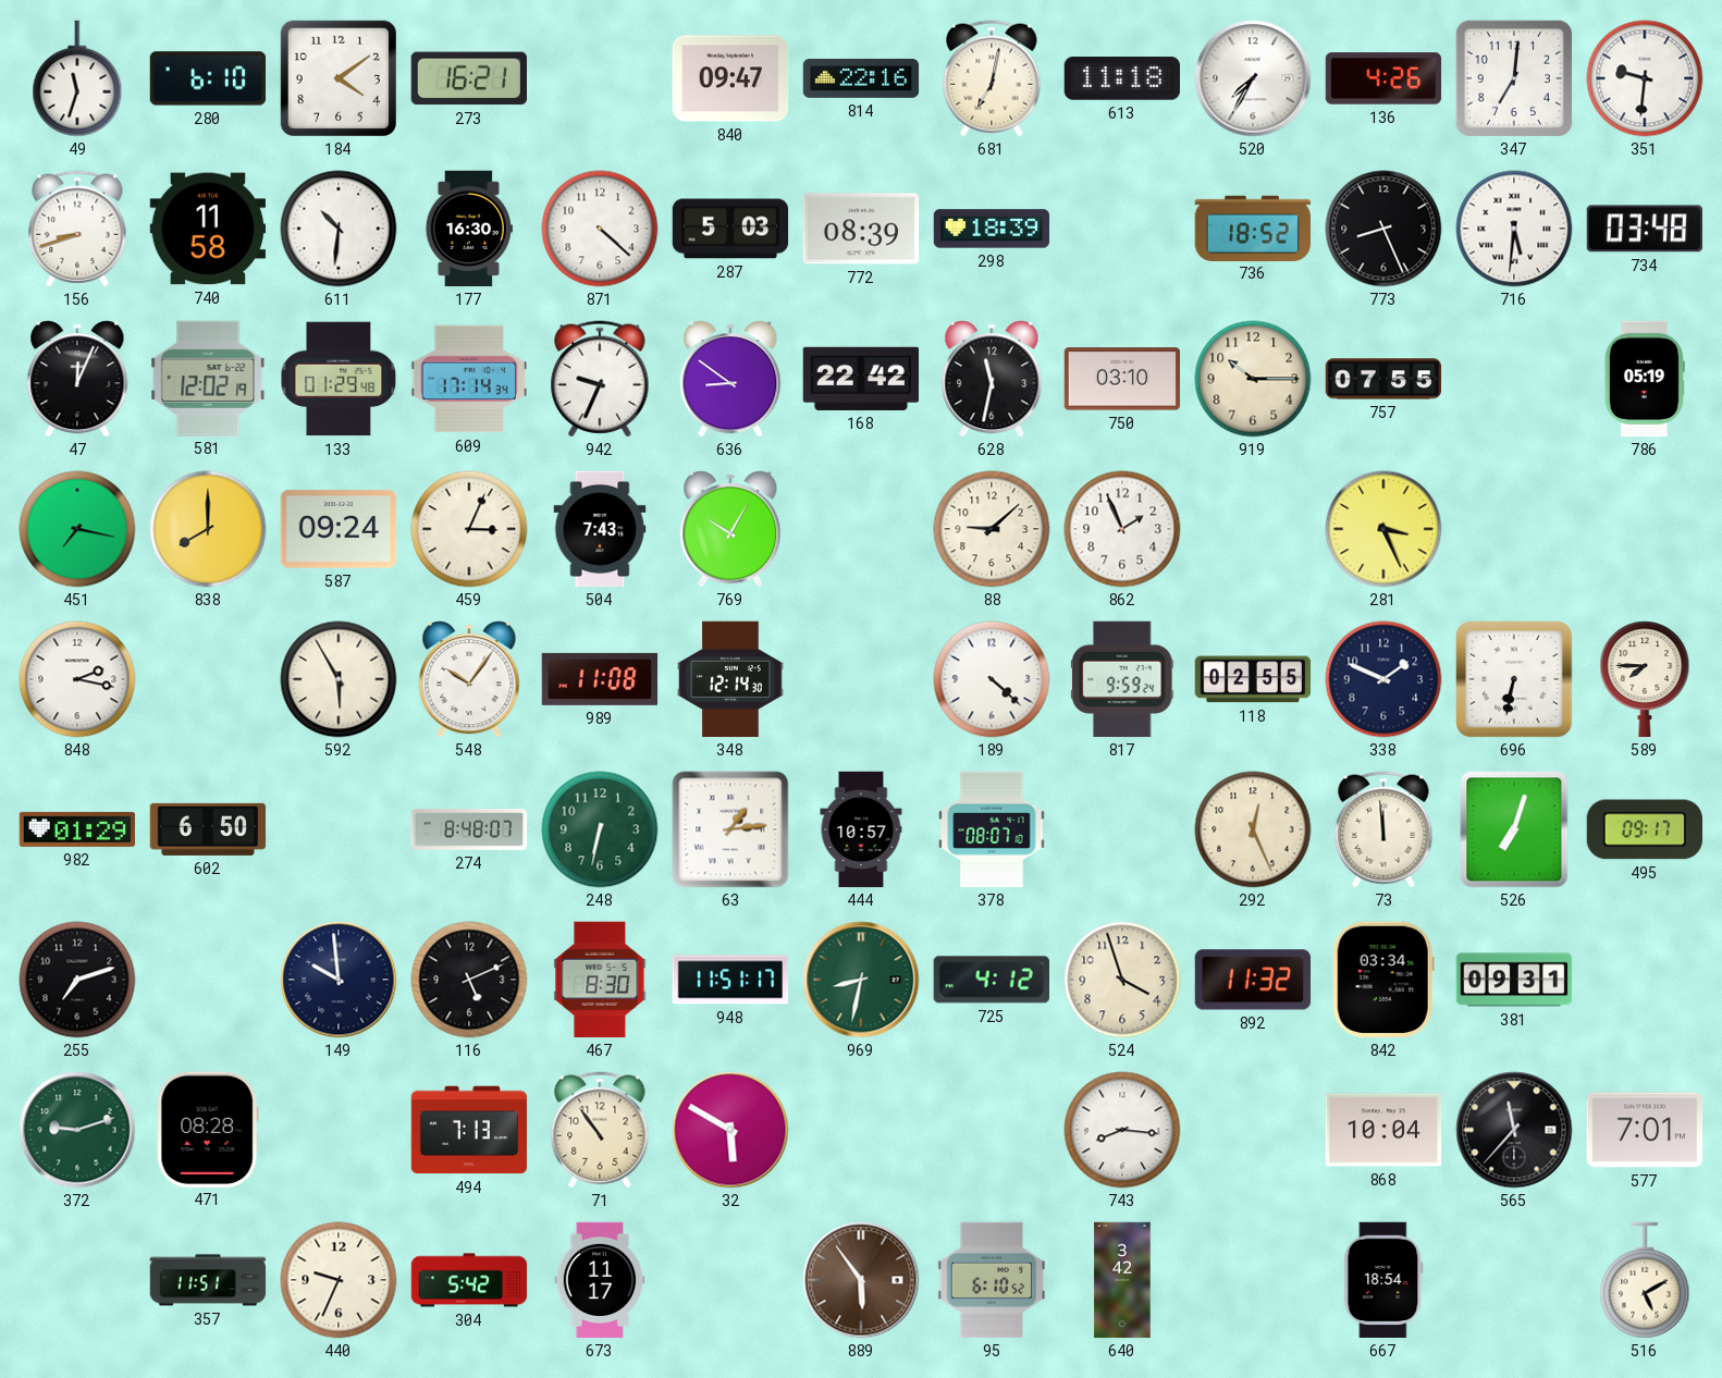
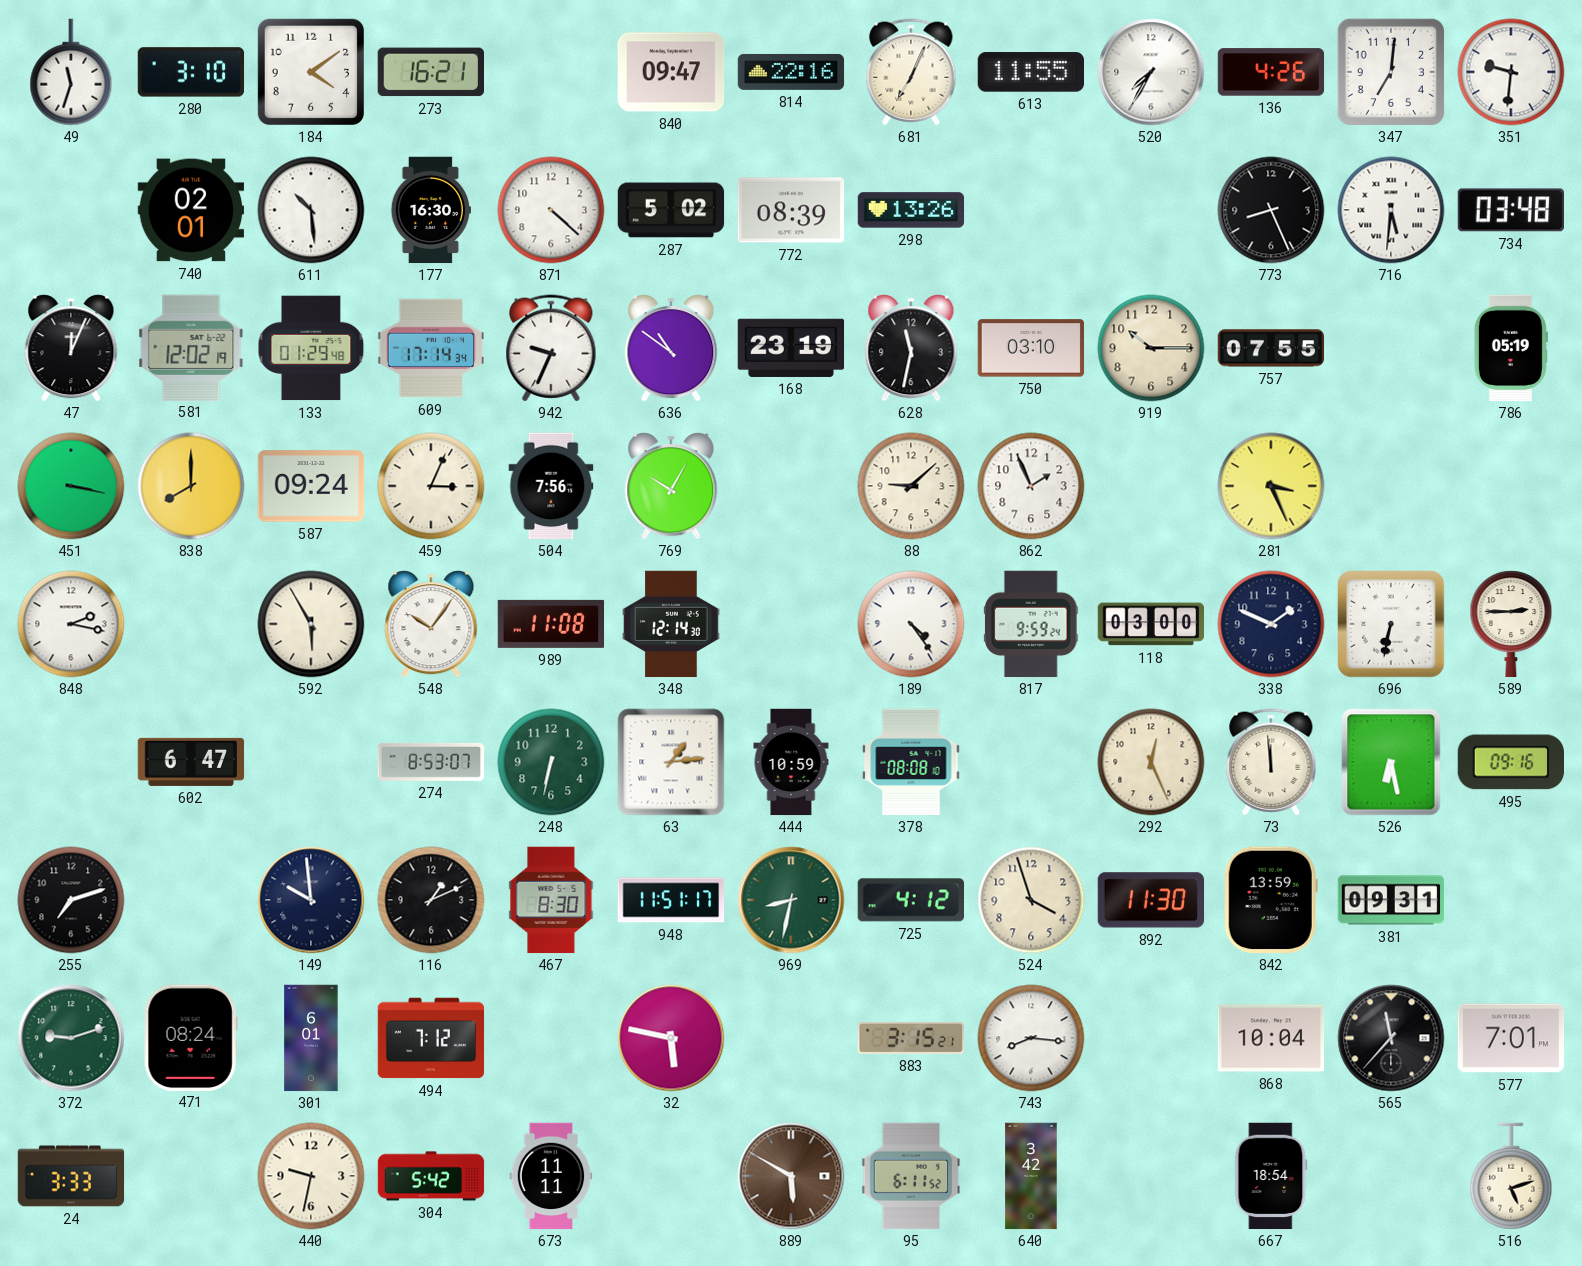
280: 6:10 -> 3:10 (191, 72)
681: 7:02 -> 7:04 (911, 72)
613: 11:18 -> 11:55 (1030, 72)
156: 8:42 -> none (77, 229)
740: 11:58 -> 02:01 (191, 210)
611: 10:31 -> 10:29 (311, 210)
287: 5:03 -> 5:02 (671, 210)
298: 18:39 -> 13:26 (911, 210)
736: 18:52 -> none (1253, 227)
636: 8:51 -> 10:51 (671, 348)
168: 22:42 -> 23:19 (791, 348)
451: 7:17 -> 3:17 (71, 486)
504: 7:43 -> 7:56 (551, 486)
189: 4:22 -> 4:24 (911, 624)
118: 02:55 -> 03:00 (1151, 624)
589: 7:45 -> 2:45 (1511, 624)
982: 01:29 -> none (77, 829)
602: 6:50 -> 6:47 (191, 762)
274: 8:48 -> 8:53 (431, 762)
444: 10:57 -> 10:59 (791, 762)
378: 08:07 -> 08:08 (911, 762)
526: 7:03 -> 6:28 (1391, 762)
495: 09:17 -> 09:16 (1511, 762)
116: 5:11 -> 1:11 (431, 900)
892: 11:32 -> 11:30 (1151, 900)
842: 03:34 -> 13:59 (1271, 900)
471: 08:28 -> 08:24 (191, 1037)
301: none -> 6:01 (311, 1038)
494: 7:13 -> 7:12 (431, 1038)
71: 10:54 -> none (600, 1130)
32: 5:50 -> 5:47 (671, 1038)
883: none -> 3:15 (911, 1038)
24: none -> 3:33 (71, 1176)
357: 11:51 -> none (208, 1280)
440: 9:34 -> 9:32 (311, 1176)
673: 11:17 -> 11:11 (551, 1176)
889: 5:54 -> 5:50 (791, 1176)
95: 6:10 -> 6:11 (911, 1176)
516: 5:10 -> 5:12 (1511, 1176)
